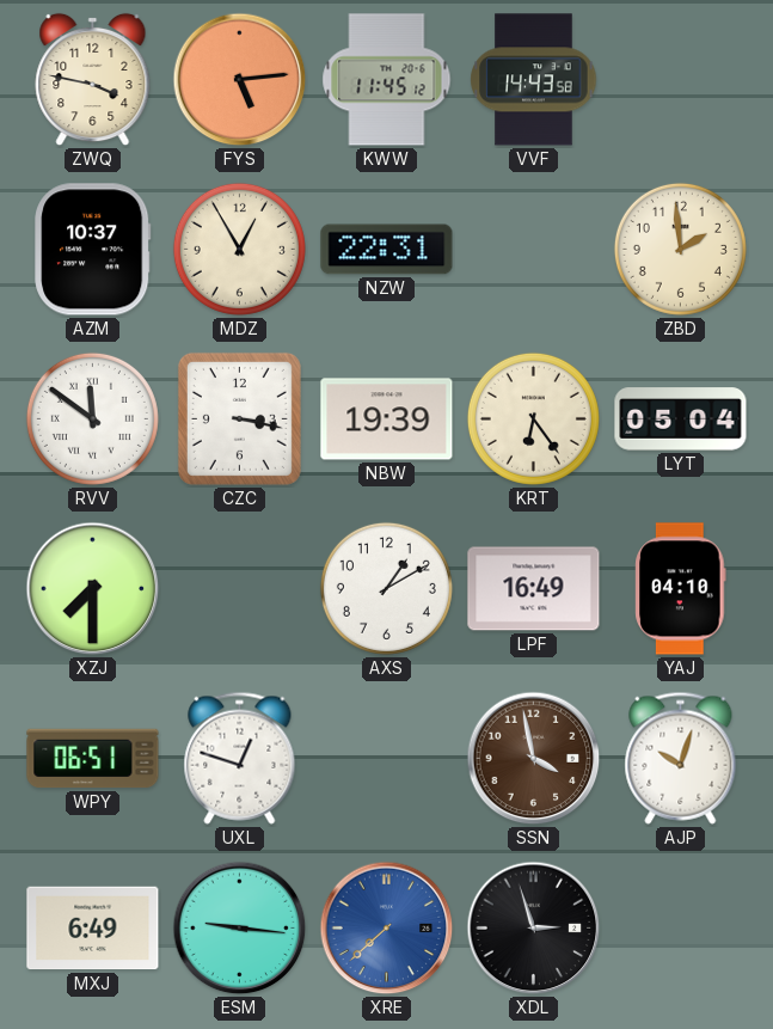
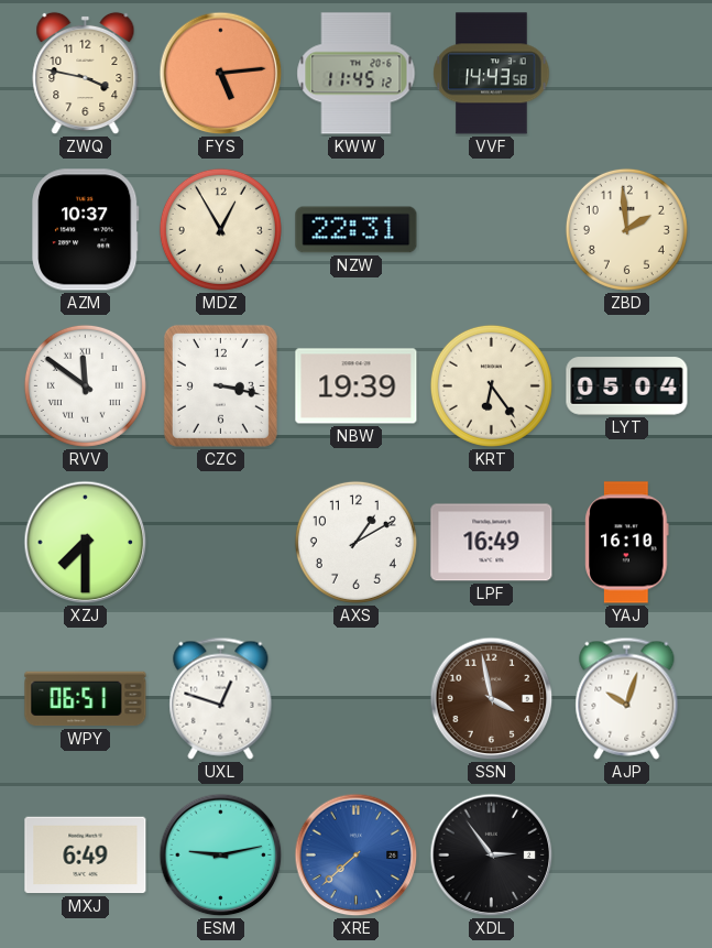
YAJ: 04:10 -> 16:10 (627, 543)
ESM: 9:16 -> 9:13 (221, 856)
XDL: 2:57 -> 2:54 (492, 856)
